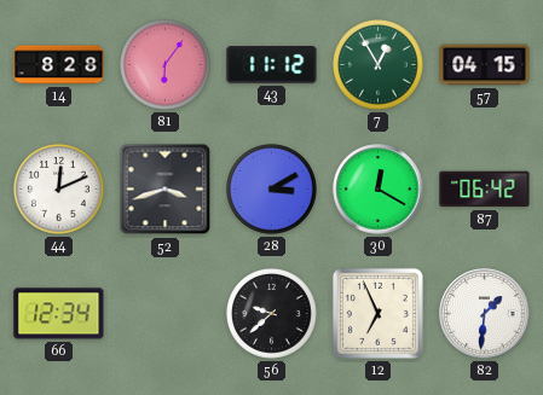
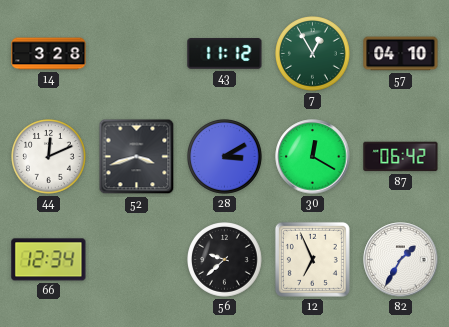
14: 8:28 -> 3:28 (49, 54)
81: 6:06 -> none (166, 65)
57: 04:15 -> 04:10 (401, 54)
82: 1:31 -> 1:35 (401, 260)
